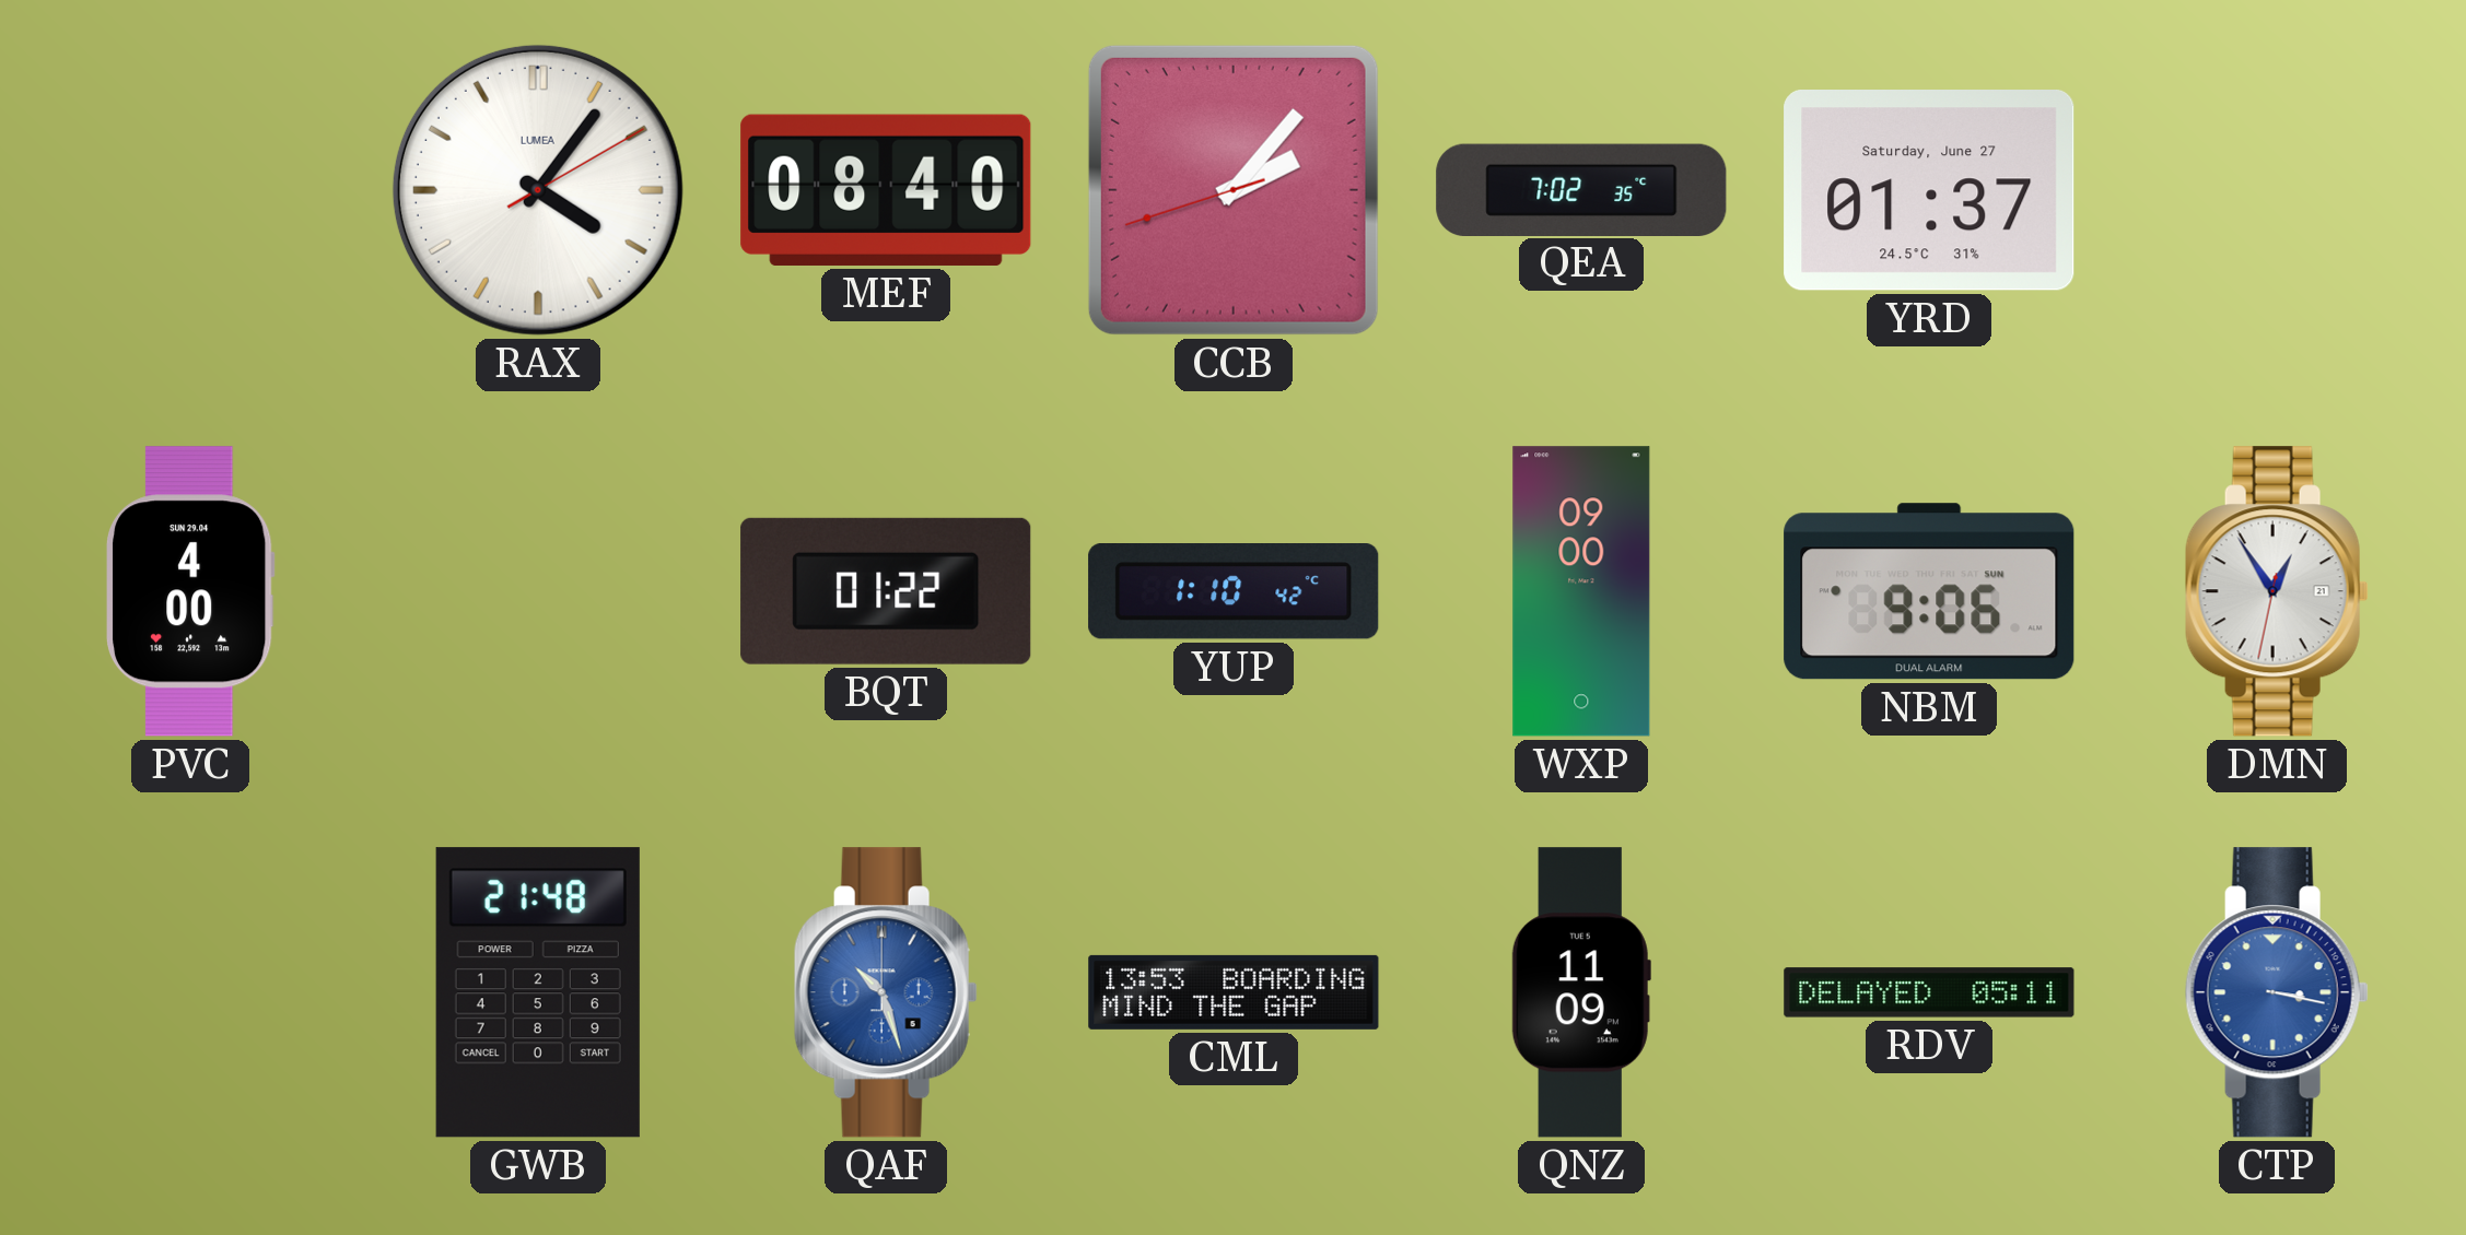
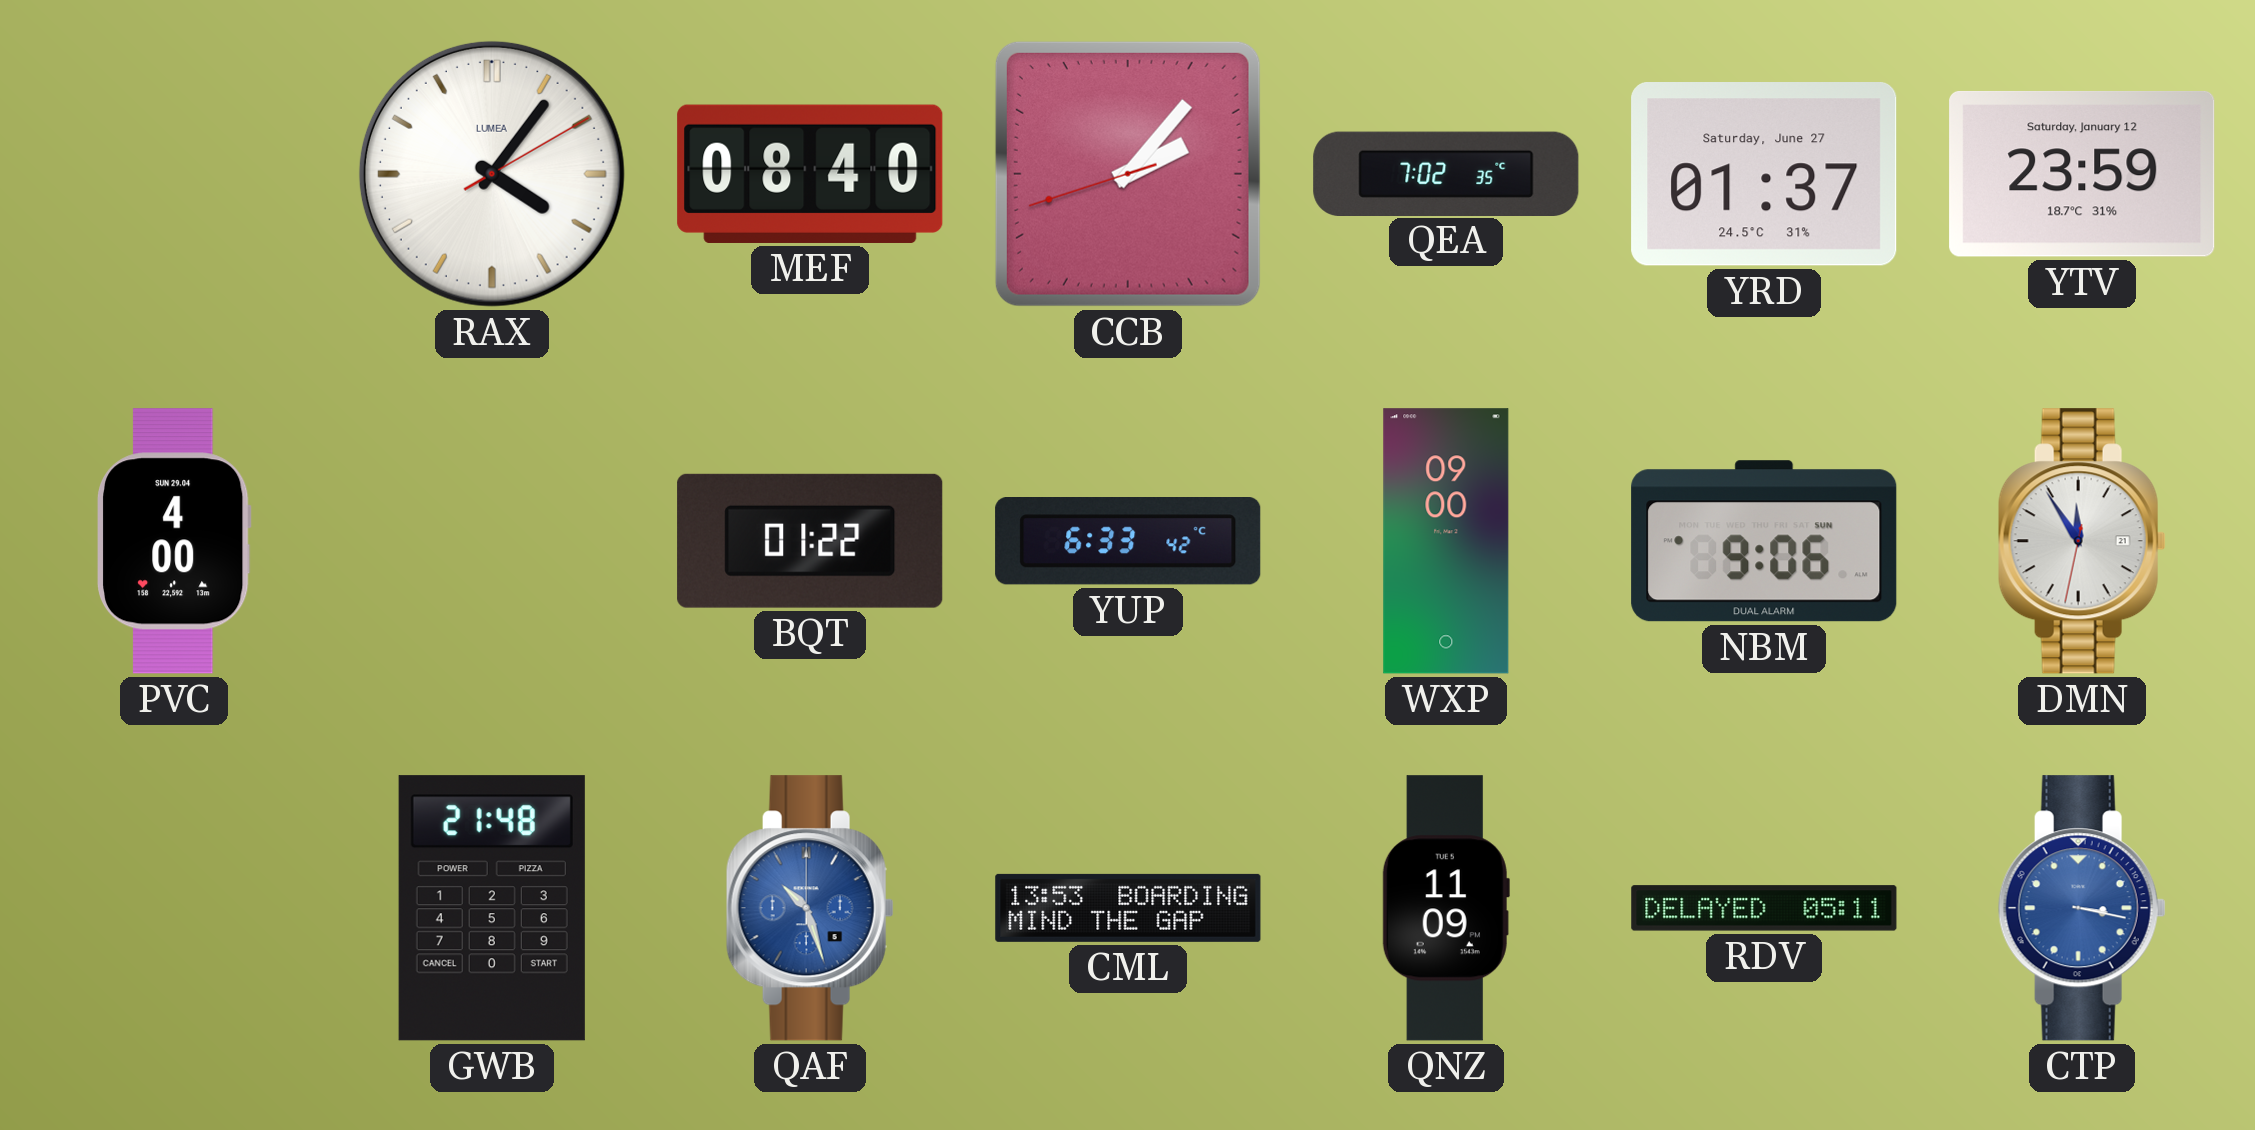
YTV: none -> 23:59 (2082, 174)
YUP: 1:10 -> 6:33 (1128, 542)
DMN: 12:54 -> 11:54 (2082, 541)
